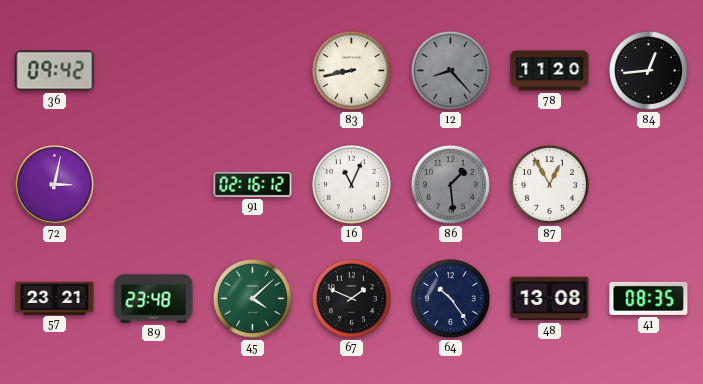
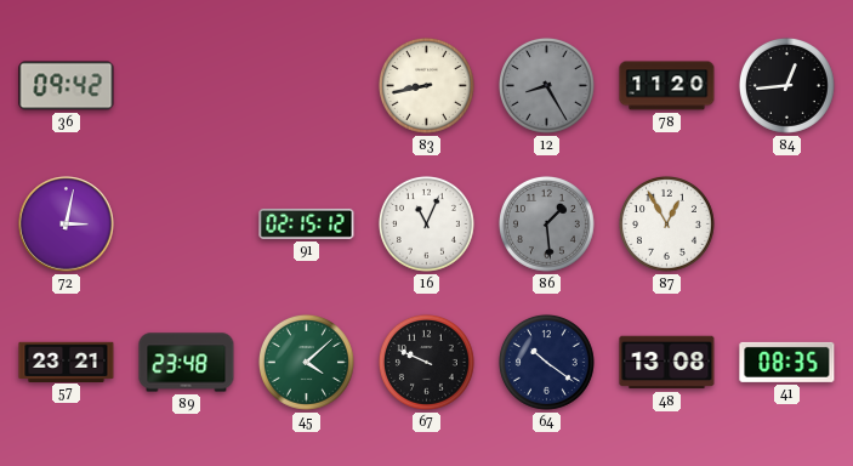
12: 8:23 -> 8:25 (546, 85)
91: 02:16 -> 02:15 (307, 223)
67: 1:49 -> 9:49 (426, 362)
64: 10:24 -> 10:21 (546, 362)
